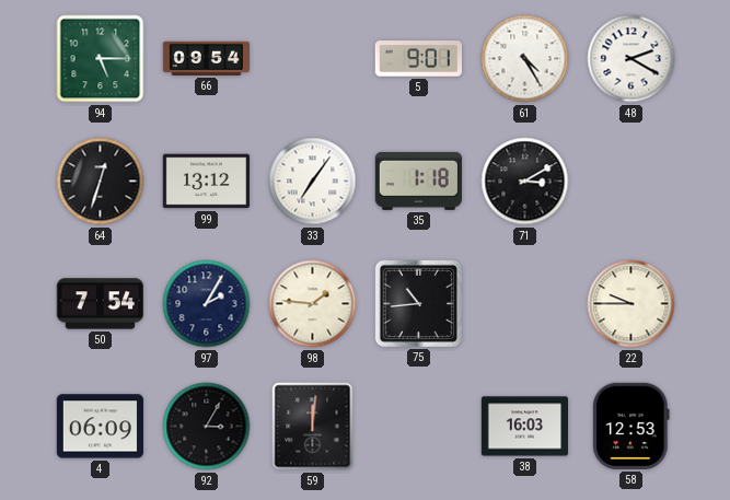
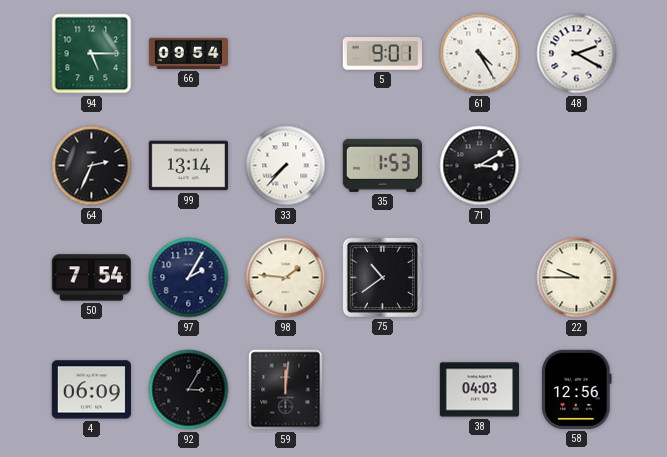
64: 12:33 -> 2:34 (92, 166)
99: 13:12 -> 13:14 (188, 166)
33: 7:06 -> 7:37 (286, 166)
35: 1:18 -> 1:53 (382, 165)
75: 10:44 -> 10:39 (382, 277)
38: 16:03 -> 04:03 (479, 390)
58: 12:53 -> 12:56 (577, 389)
